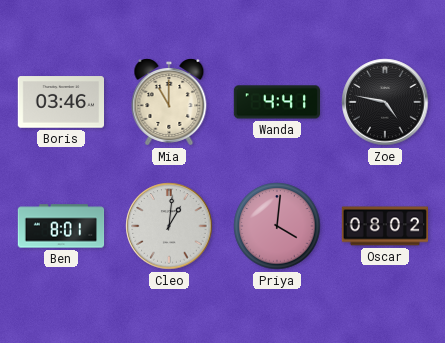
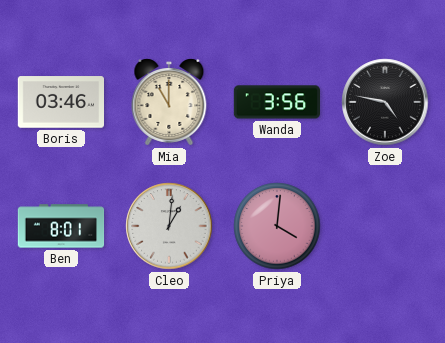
Wanda: 4:41 -> 3:56 (276, 102)
Oscar: 08:02 -> none (384, 226)
